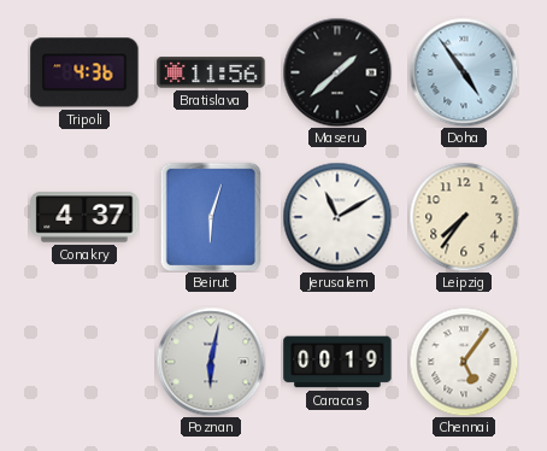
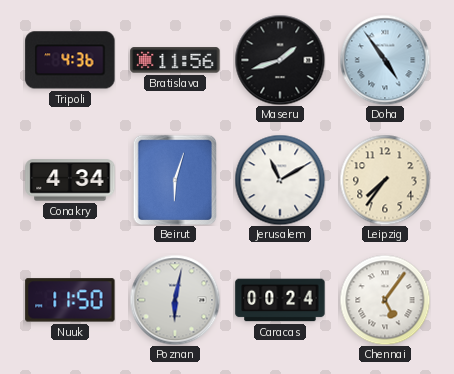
Maseru: 1:38 -> 1:42 (280, 60)
Conakry: 4:37 -> 4:34 (70, 180)
Nuuk: none -> 11:50 (70, 300)
Caracas: 00:19 -> 00:24 (280, 300)
